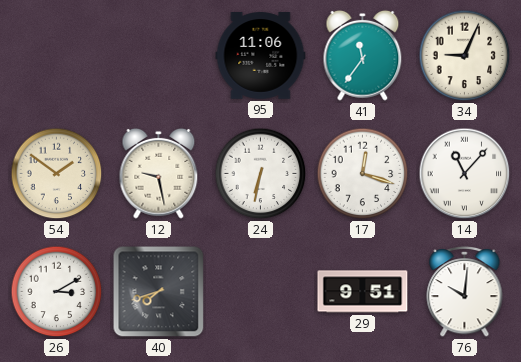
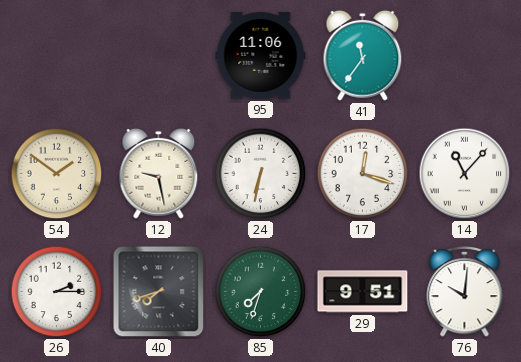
34: 9:04 -> none (465, 56)
26: 3:10 -> 2:15 (57, 292)
85: none -> 7:33 (261, 292)
